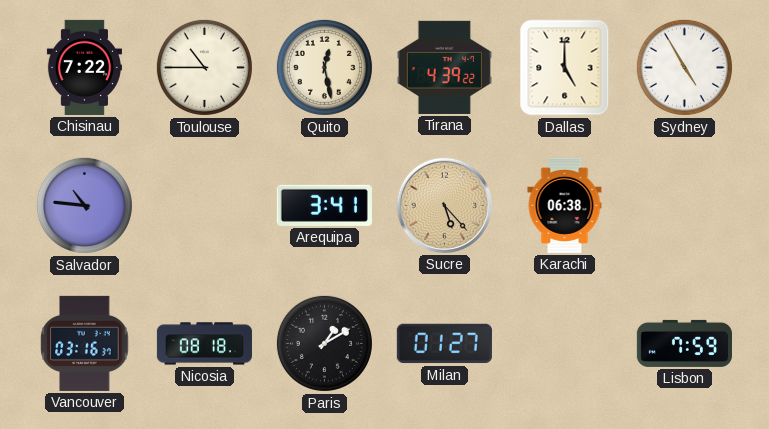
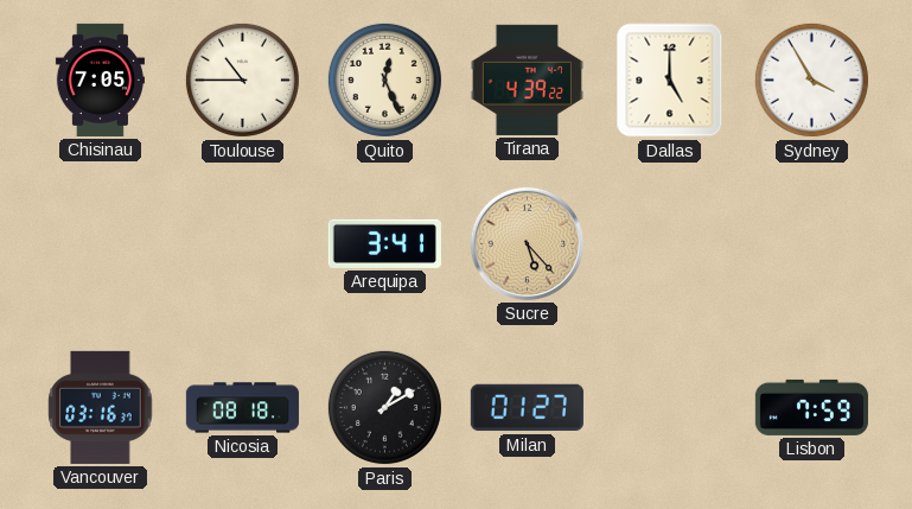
Chisinau: 7:22 -> 7:05 (100, 79)
Quito: 12:28 -> 12:26 (384, 79)
Sydney: 4:55 -> 3:55 (811, 79)
Salvador: 10:46 -> none (84, 205)
Karachi: 06:38 -> none (565, 205)
